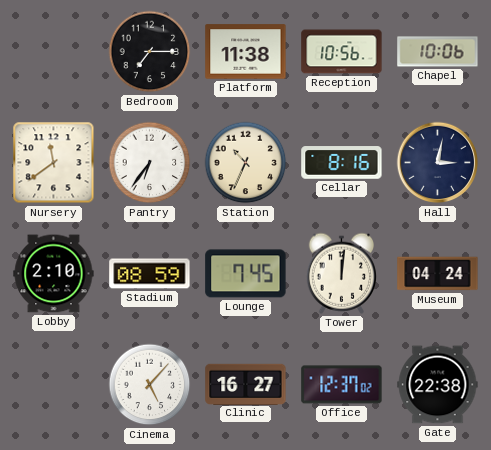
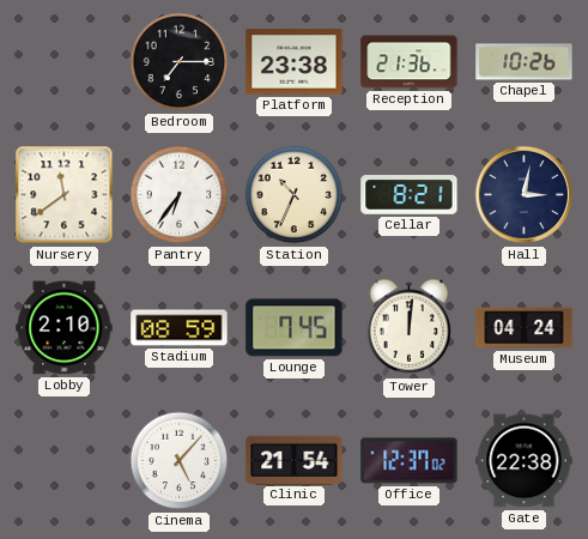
Platform: 11:38 -> 23:38 (295, 62)
Reception: 10:56 -> 21:36 (410, 62)
Chapel: 10:06 -> 10:26 (525, 62)
Cellar: 8:16 -> 8:21 (410, 195)
Clinic: 16:27 -> 21:54 (295, 460)
